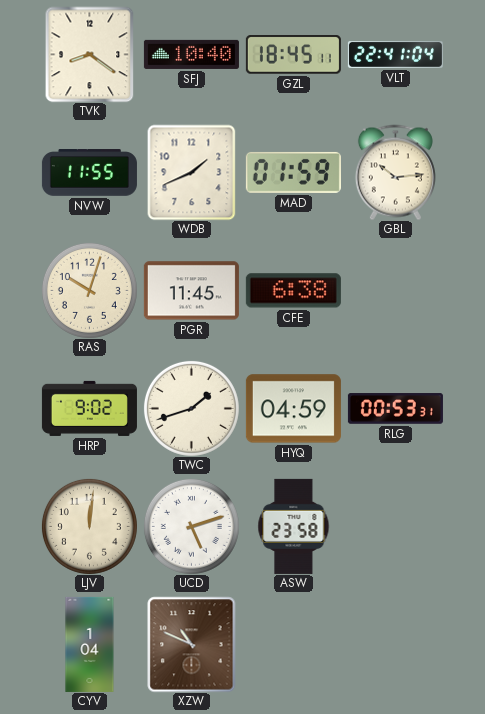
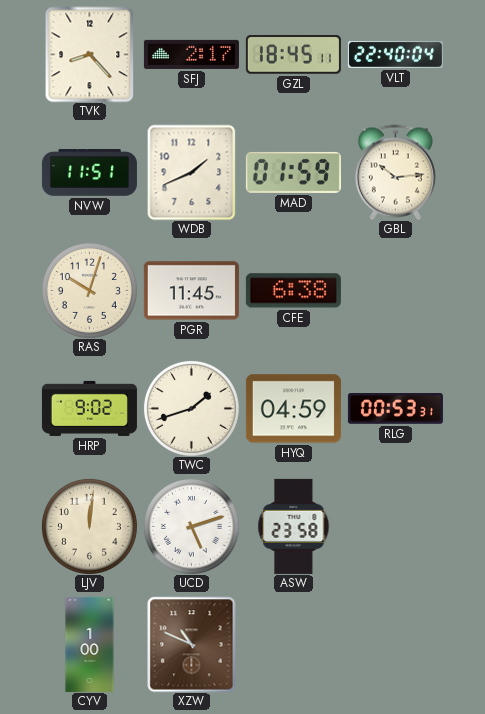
TVK: 8:21 -> 8:23 (90, 54)
SFJ: 10:40 -> 2:17 (191, 54)
VLT: 22:41 -> 22:40 (395, 54)
NVW: 11:55 -> 11:51 (89, 173)
CYV: 1:04 -> 1:00 (90, 644)
